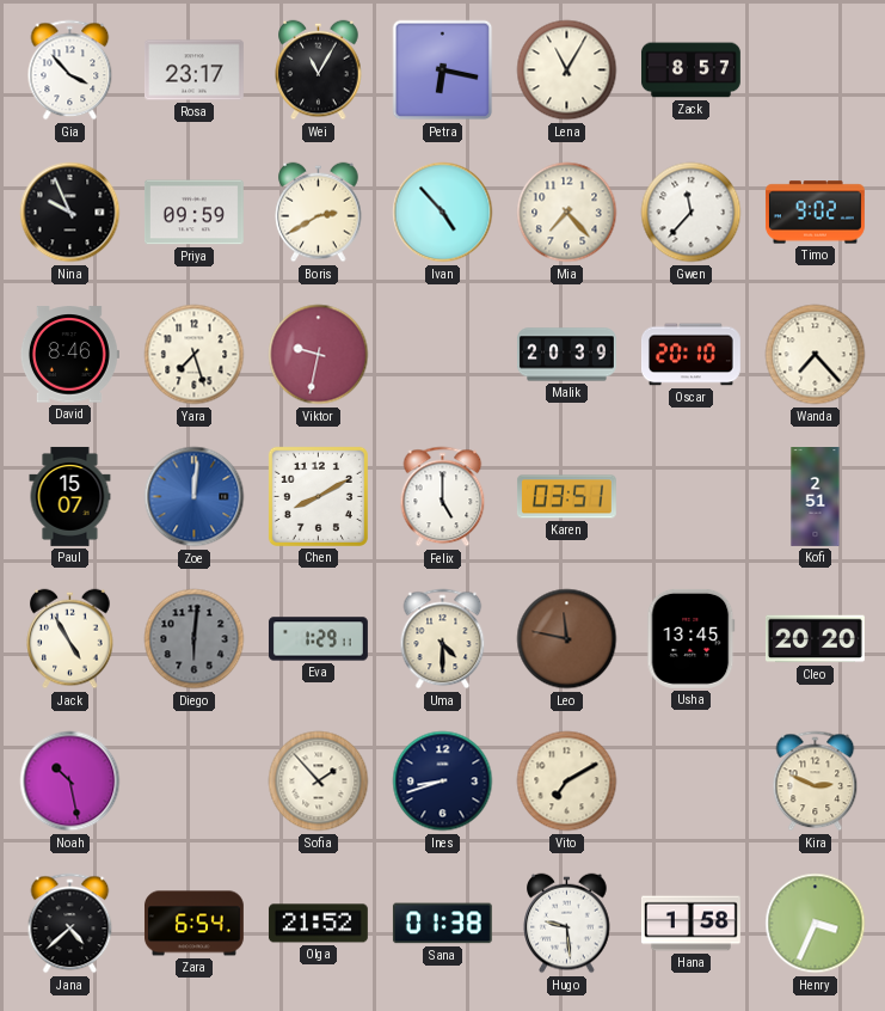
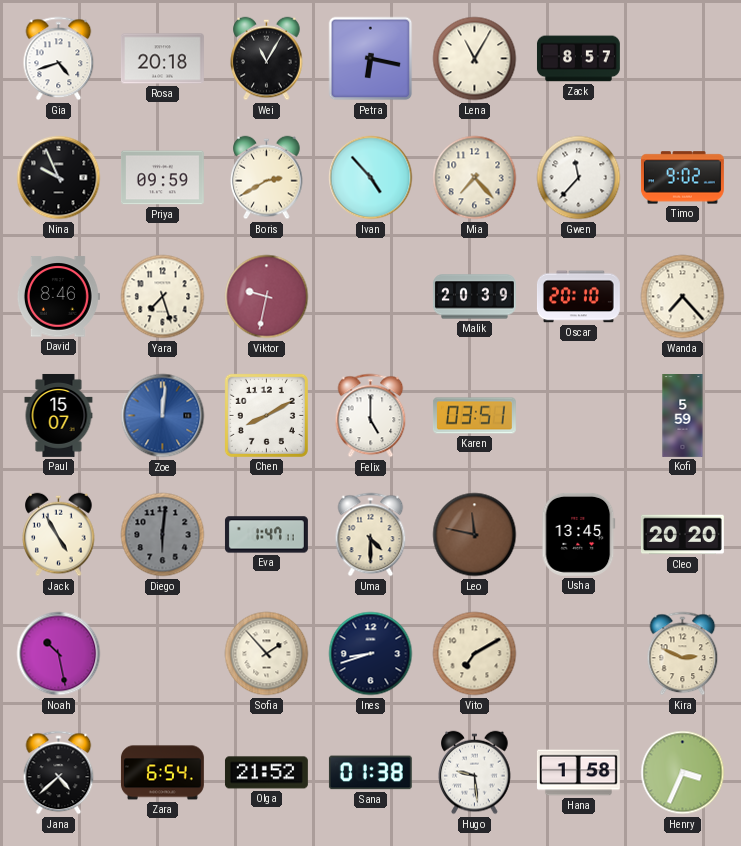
Gia: 3:53 -> 4:42 (59, 59)
Rosa: 23:17 -> 20:18 (162, 59)
Kofi: 2:51 -> 5:59 (683, 416)
Eva: 1:29 -> 1:47 (266, 535)
